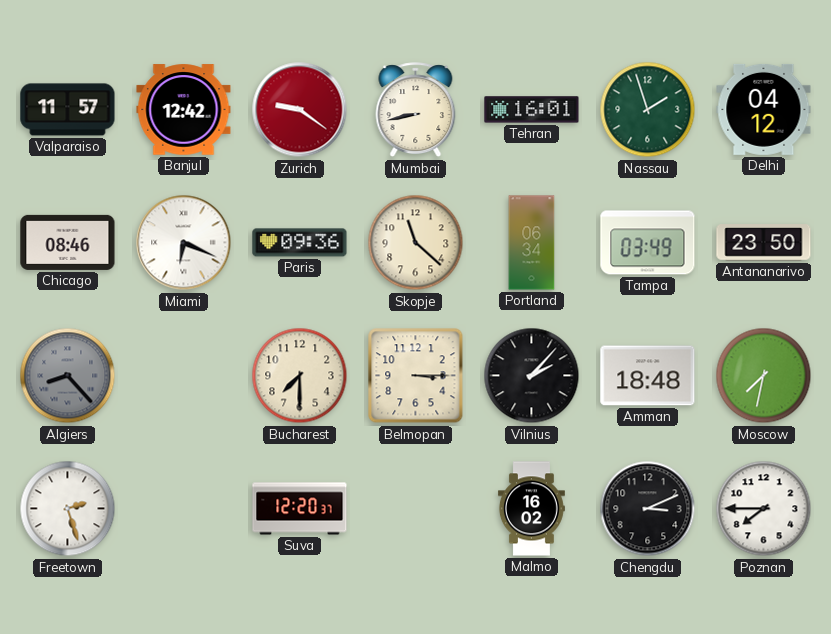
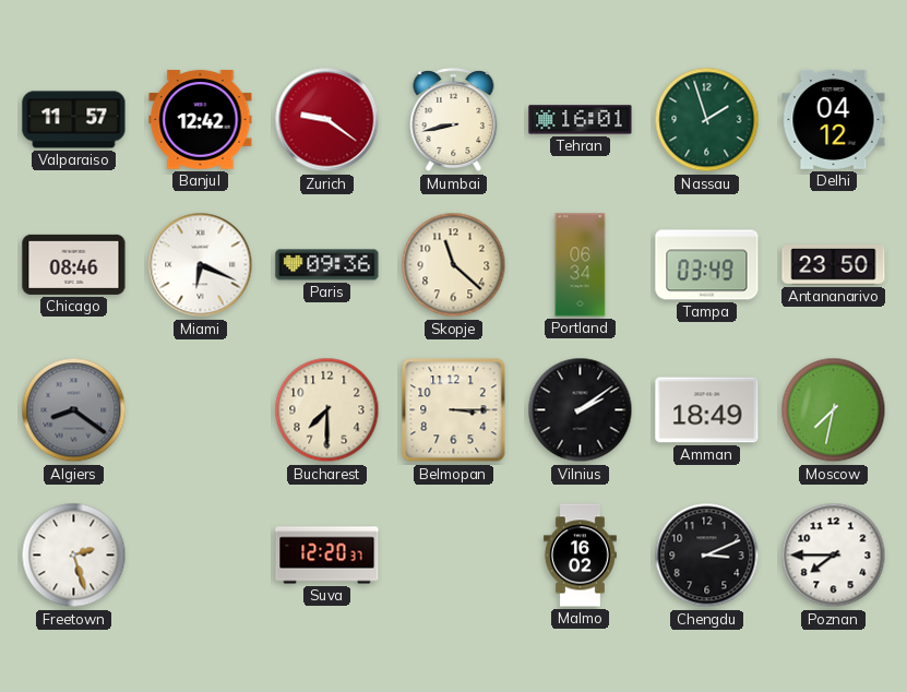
Algiers: 8:23 -> 8:21 (74, 410)
Vilnius: 2:07 -> 2:09 (581, 410)
Amman: 18:48 -> 18:49 (707, 410)
